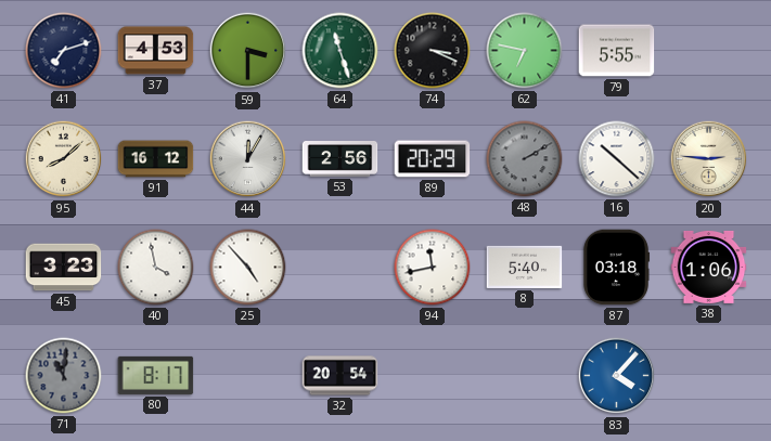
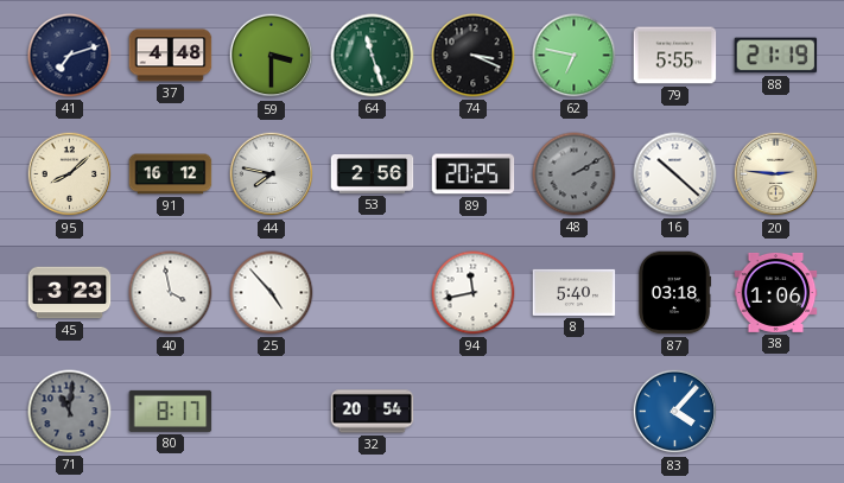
37: 4:53 -> 4:48 (171, 56)
88: none -> 21:19 (776, 56)
44: 12:05 -> 7:47 (272, 174)
89: 20:29 -> 20:25 (474, 174)
